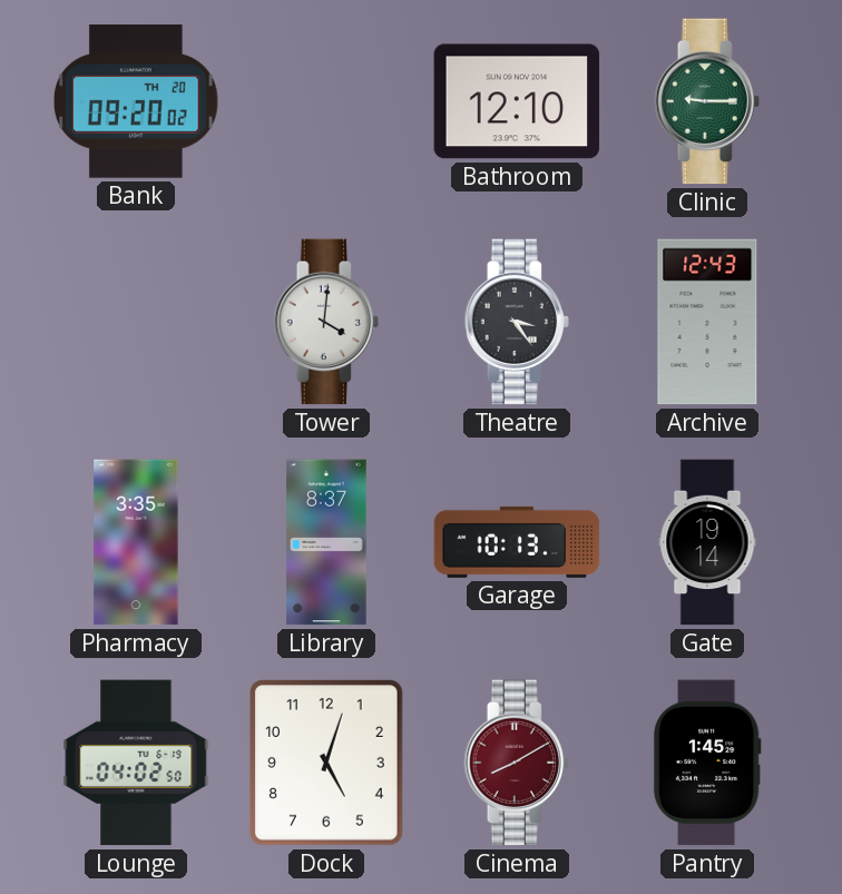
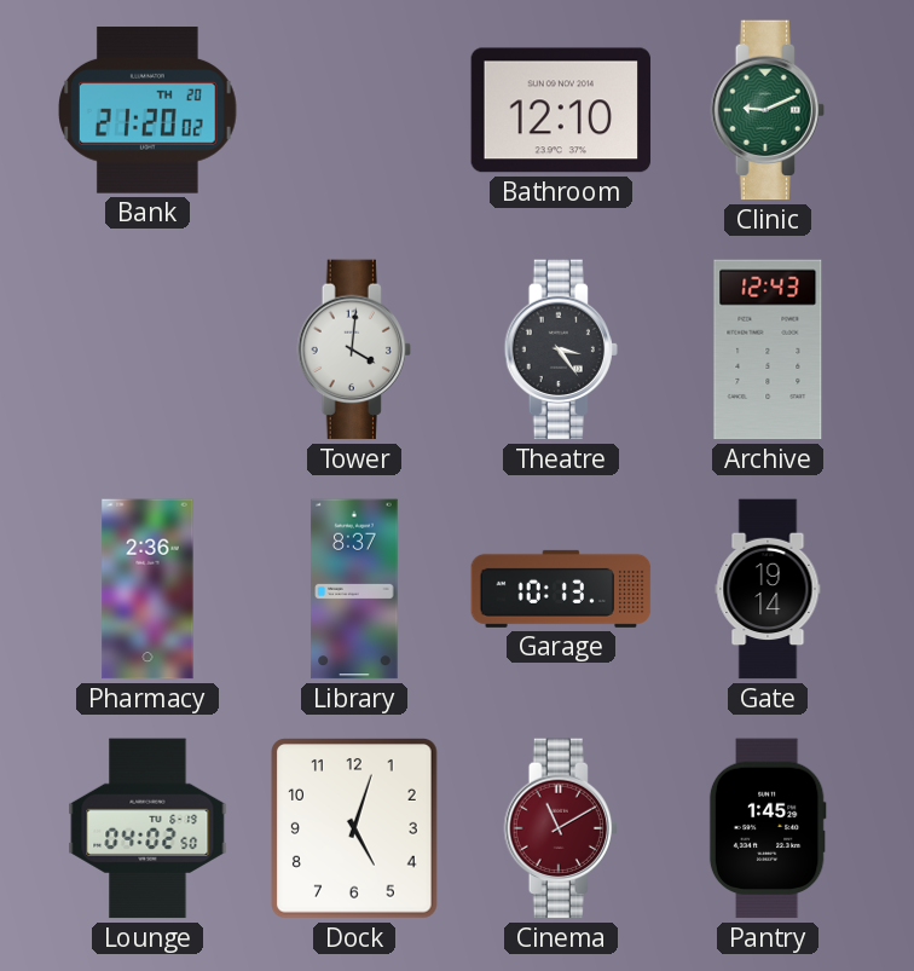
Bank: 09:20 -> 21:20 (149, 110)
Clinic: 9:15 -> 9:11 (768, 110)
Pharmacy: 3:35 -> 2:36 (147, 589)
Cinema: 8:10 -> 11:10 (561, 828)
